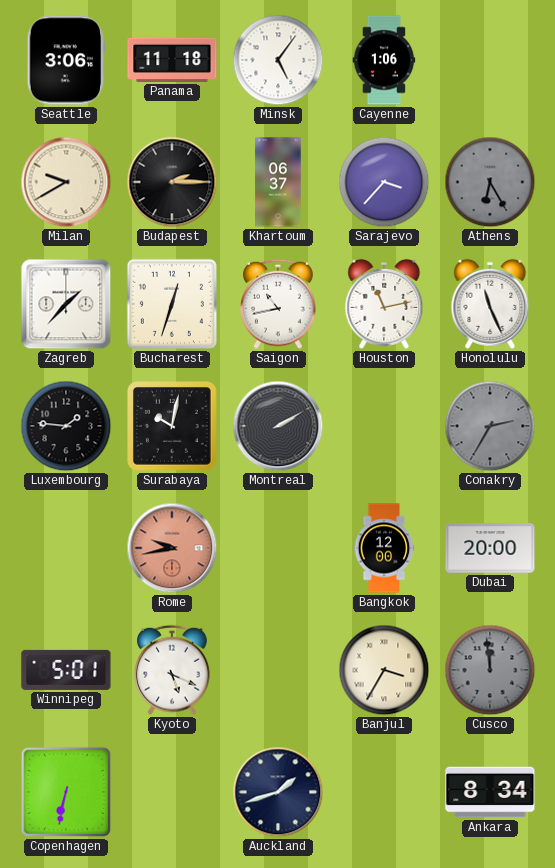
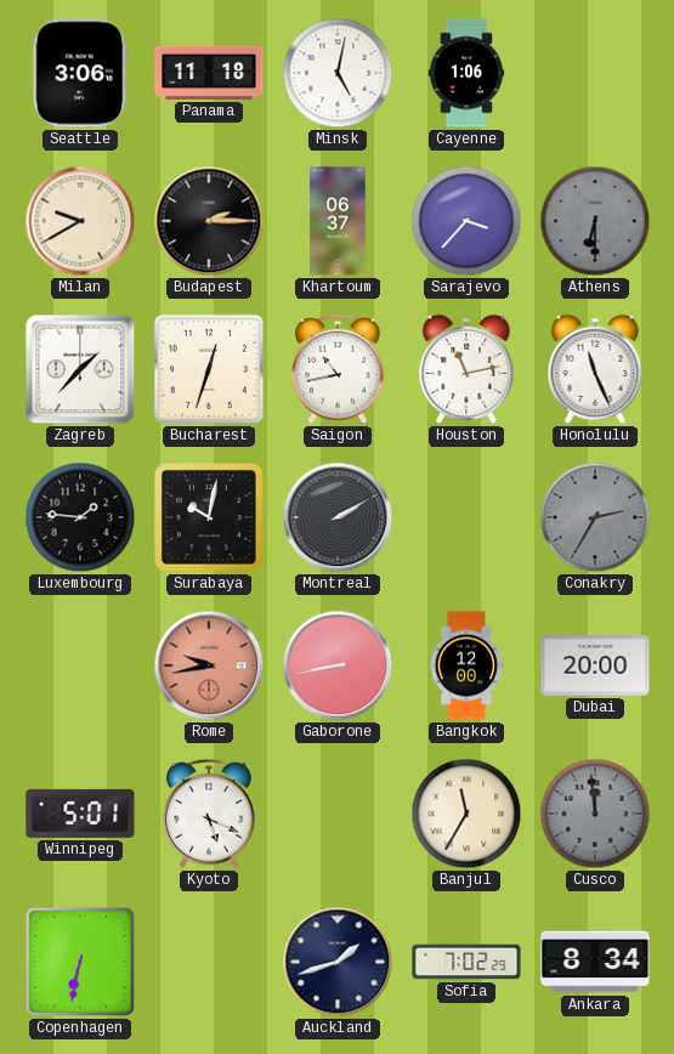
Minsk: 5:06 -> 5:02 (338, 73)
Athens: 6:25 -> 6:30 (595, 221)
Gaborone: none -> 8:43 (338, 665)
Banjul: 3:35 -> 11:35 (466, 814)
Sofia: none -> 7:02 (466, 962)
